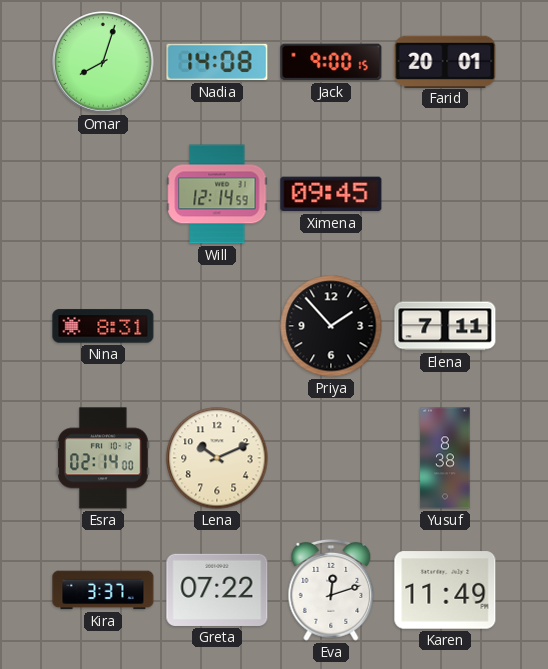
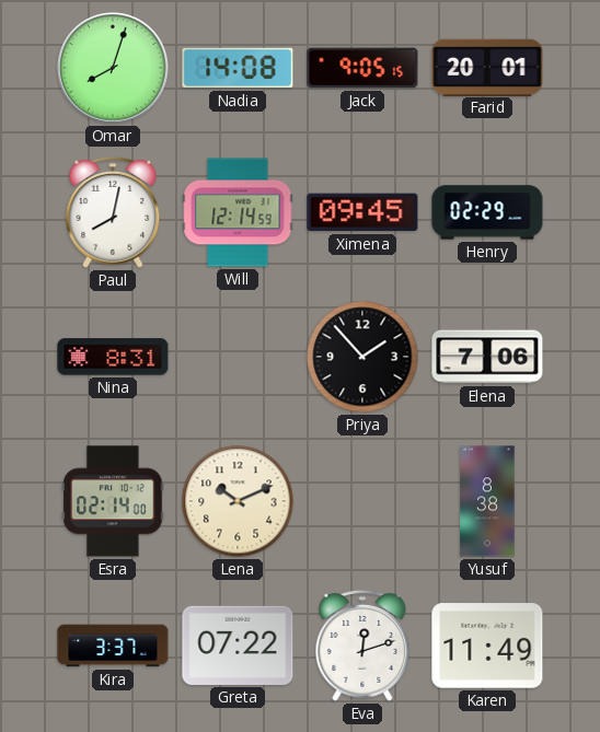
Jack: 9:00 -> 9:05 (362, 68)
Paul: none -> 8:02 (113, 212)
Henry: none -> 02:29 (487, 212)
Elena: 7:11 -> 7:06 (487, 357)
